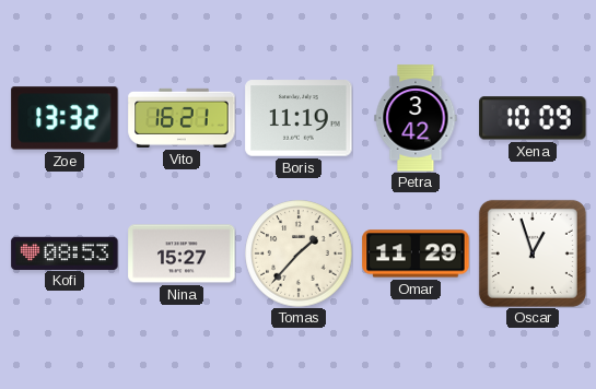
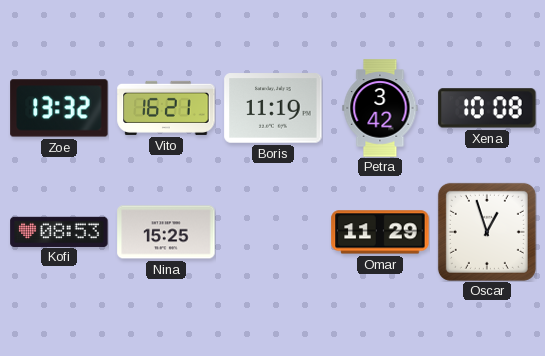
Xena: 10:09 -> 10:08 (487, 108)
Nina: 15:27 -> 15:25 (166, 232)
Tomas: 1:37 -> none (299, 254)
